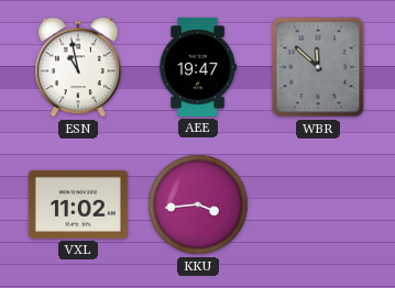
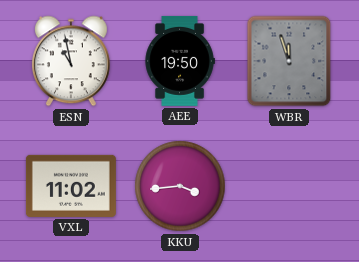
AEE: 19:47 -> 19:50 (180, 61)
WBR: 11:52 -> 11:57 (289, 61)
